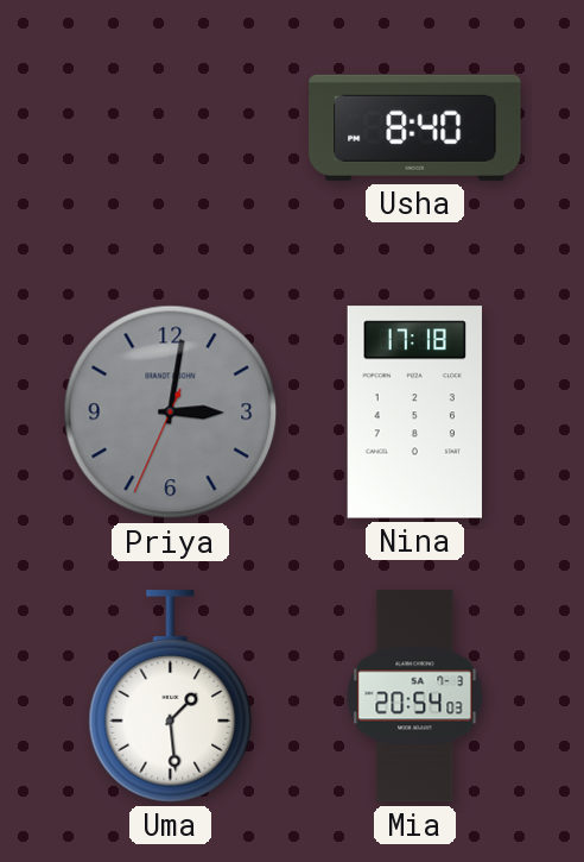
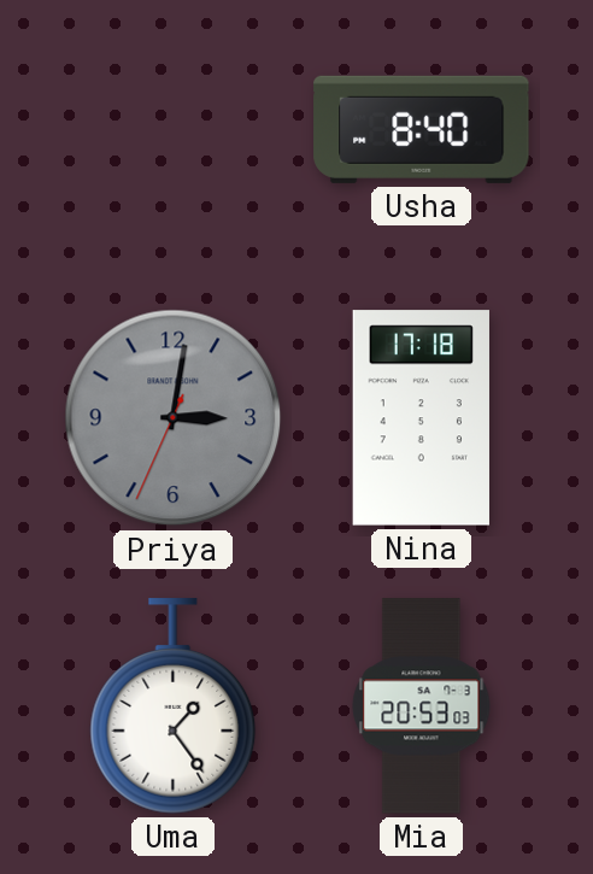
Uma: 1:29 -> 1:24 (174, 706)
Mia: 20:54 -> 20:53 (422, 706)
